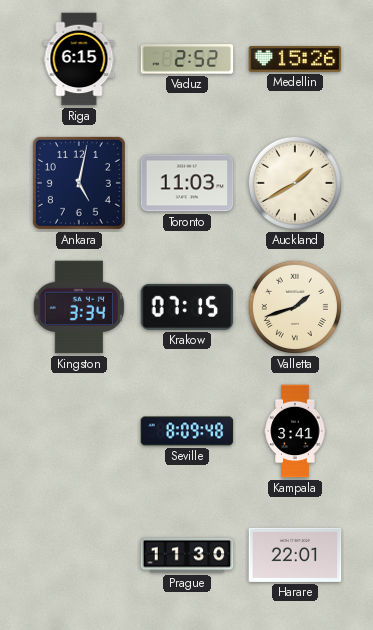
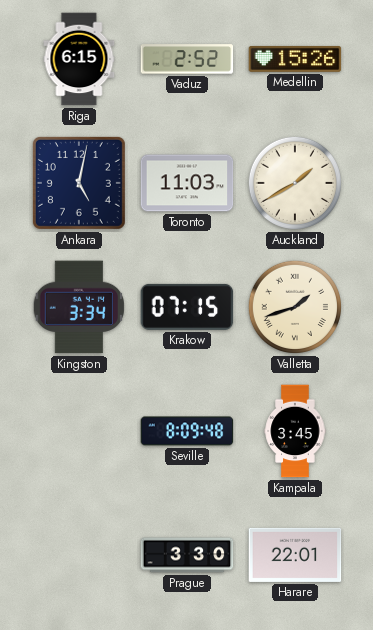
Kampala: 3:41 -> 3:45 (295, 431)
Prague: 11:30 -> 3:30 (187, 555)
